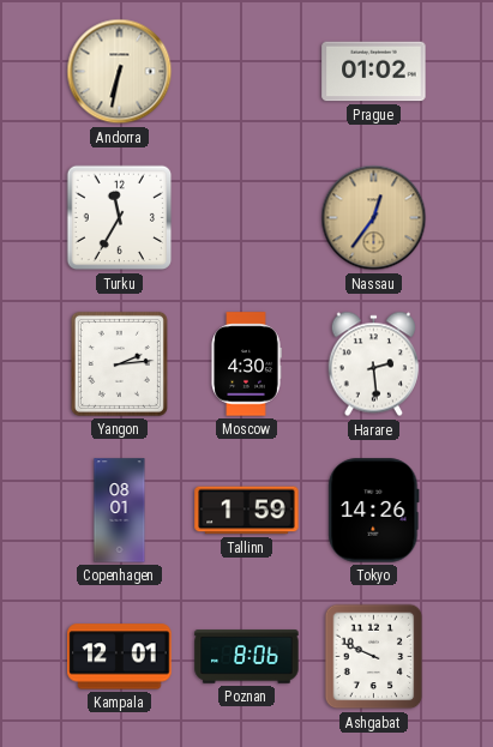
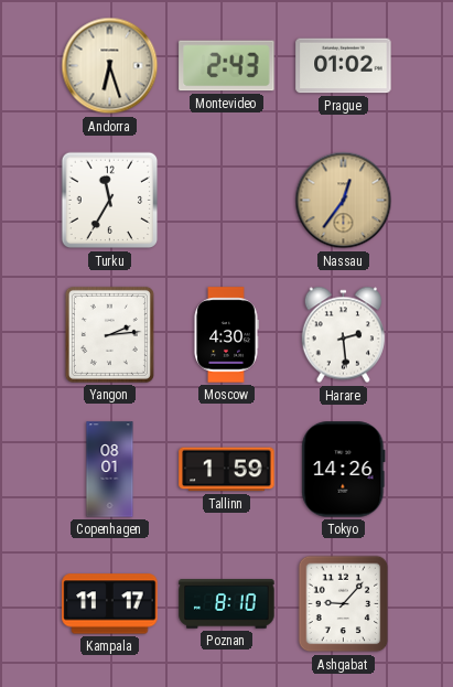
Andorra: 6:32 -> 6:27 (110, 66)
Montevideo: none -> 2:43 (227, 66)
Kampala: 12:01 -> 11:17 (110, 604)
Poznan: 8:06 -> 8:10 (227, 604)
Ashgabat: 9:49 -> 9:07 (344, 604)
